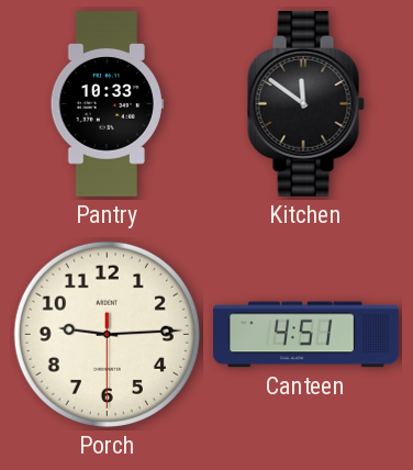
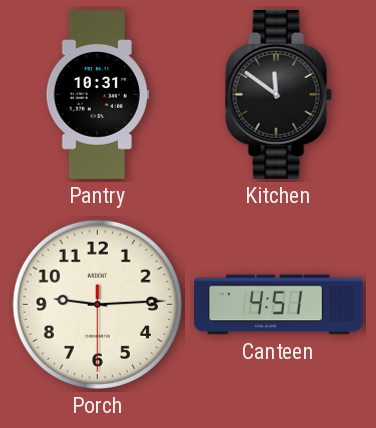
Pantry: 10:33 -> 10:31 (97, 95)
